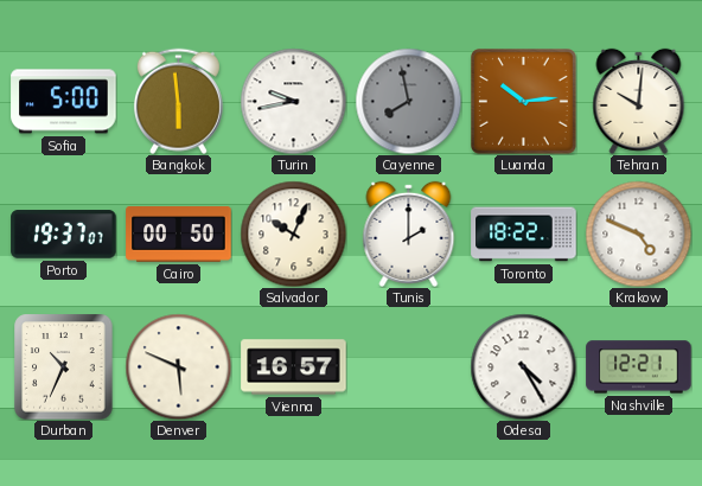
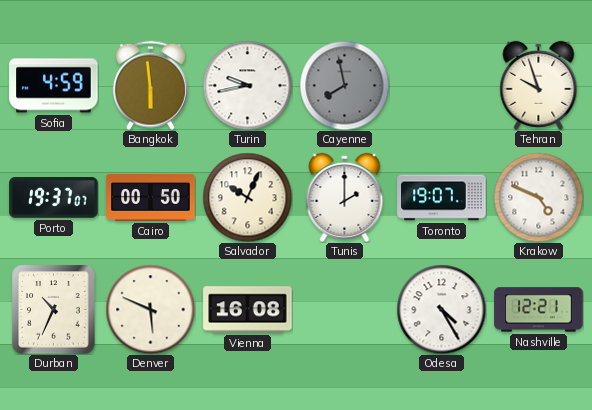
Sofia: 5:00 -> 4:59 (54, 86)
Luanda: 10:14 -> none (523, 101)
Tehran: 10:01 -> 9:57 (539, 85)
Toronto: 18:22 -> 19:07 (442, 198)
Vienna: 16:57 -> 16:08 (248, 310)
